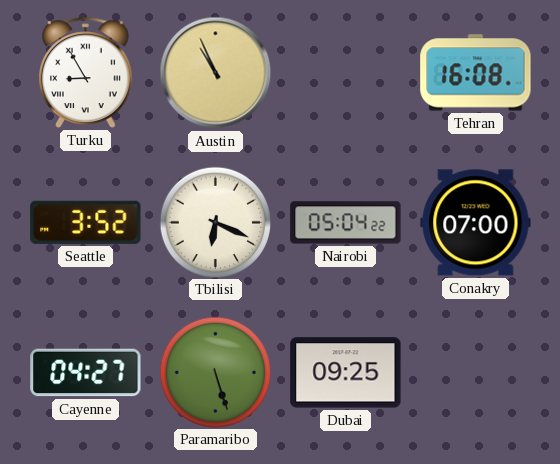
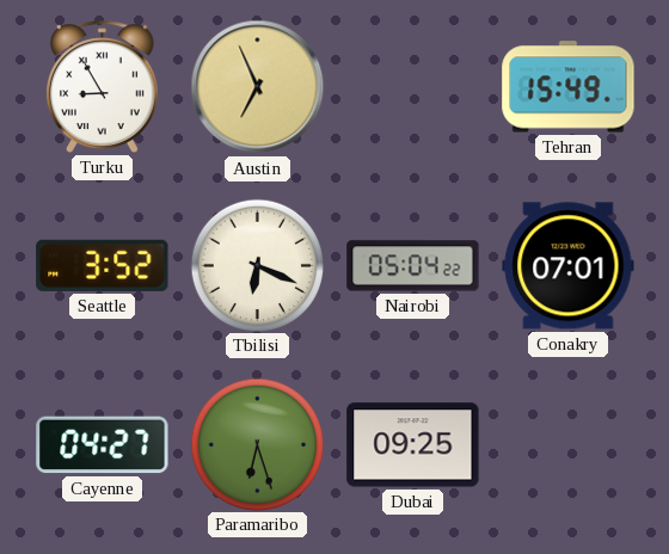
Austin: 10:56 -> 6:56 (258, 87)
Tehran: 16:08 -> 15:49 (569, 87)
Conakry: 07:00 -> 07:01 (569, 266)
Paramaribo: 5:27 -> 6:27 (257, 444)
